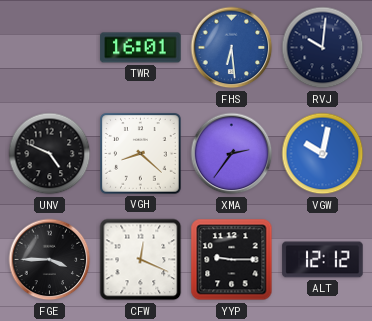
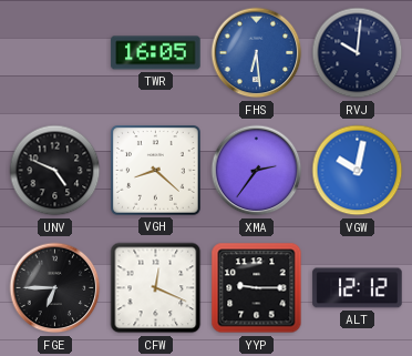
TWR: 16:01 -> 16:05 (156, 53)
FGE: 3:45 -> 6:45 (55, 288)
